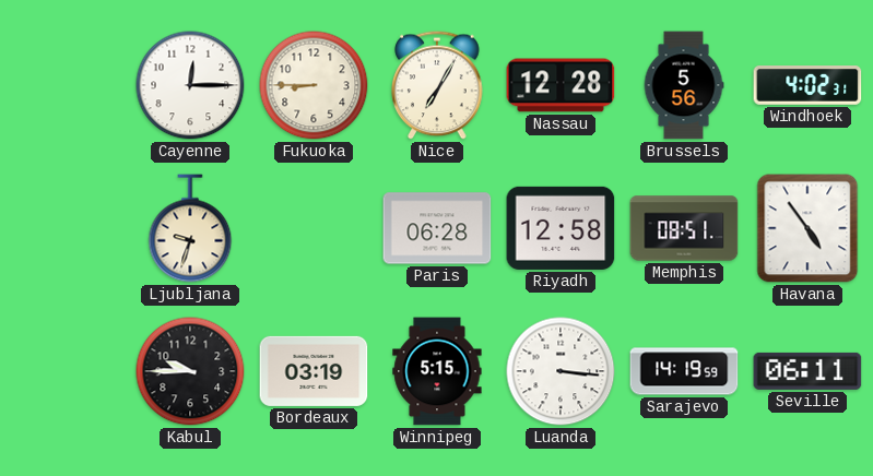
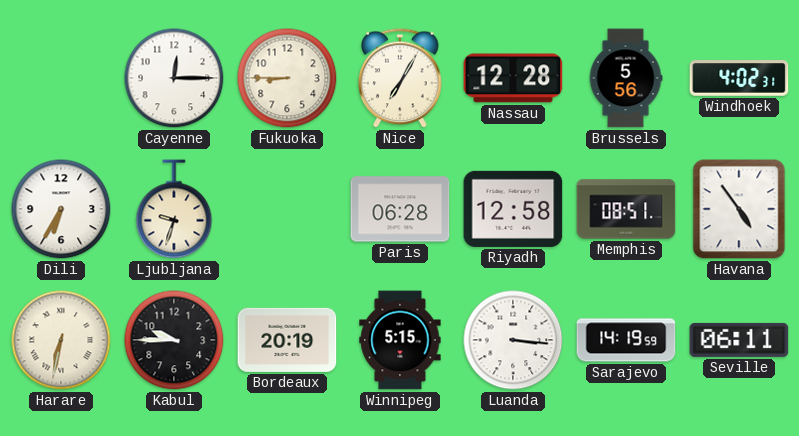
Dili: none -> 6:35 (61, 209)
Harare: none -> 6:32 (61, 340)
Bordeaux: 03:19 -> 20:19 (287, 340)
